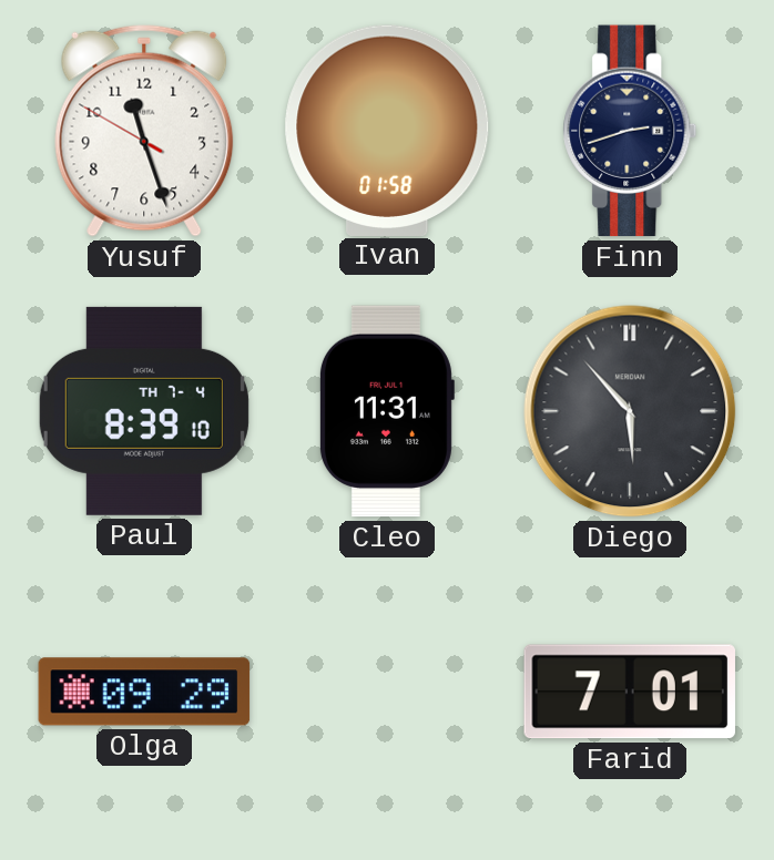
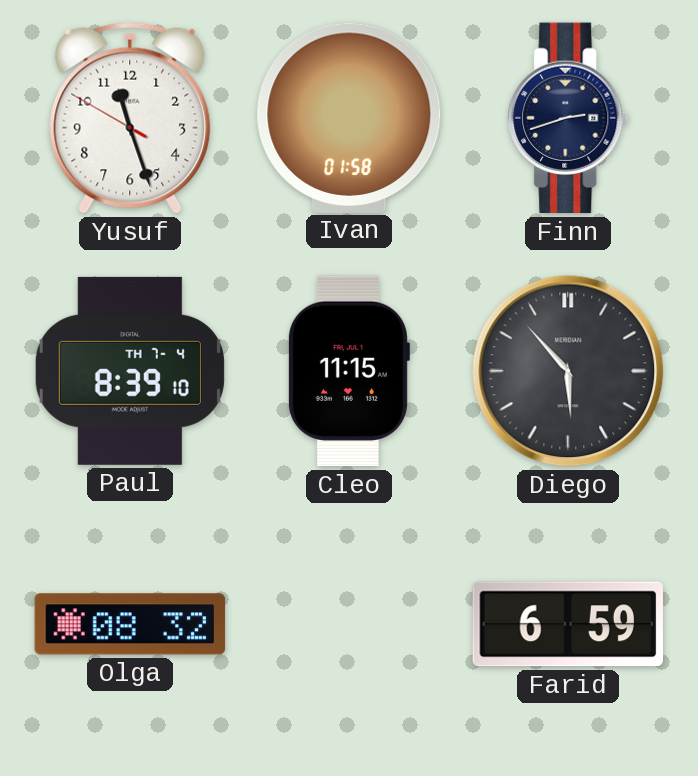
Cleo: 11:31 -> 11:15 (348, 371)
Olga: 09:29 -> 08:32 (130, 624)
Farid: 7:01 -> 6:59 (567, 624)
